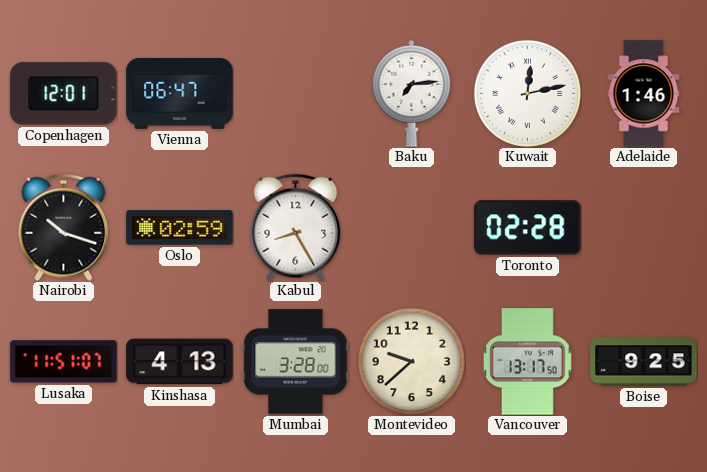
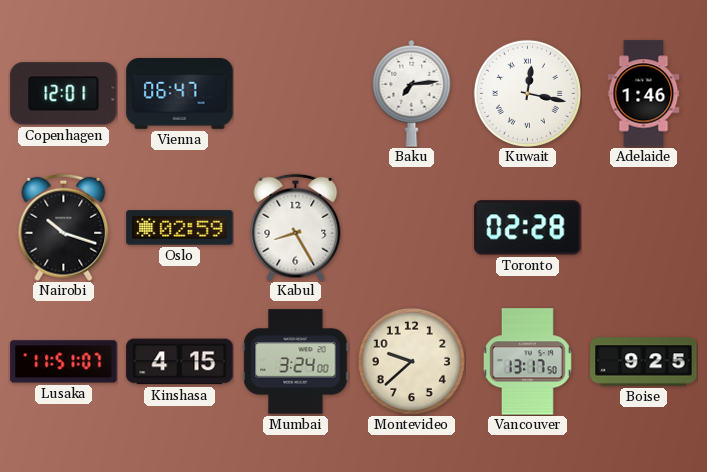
Kuwait: 12:13 -> 12:17 (527, 93)
Kinshasa: 4:13 -> 4:15 (180, 362)
Mumbai: 3:28 -> 3:24 (296, 362)
